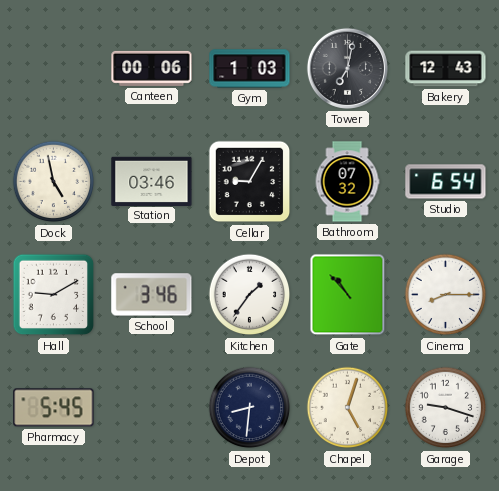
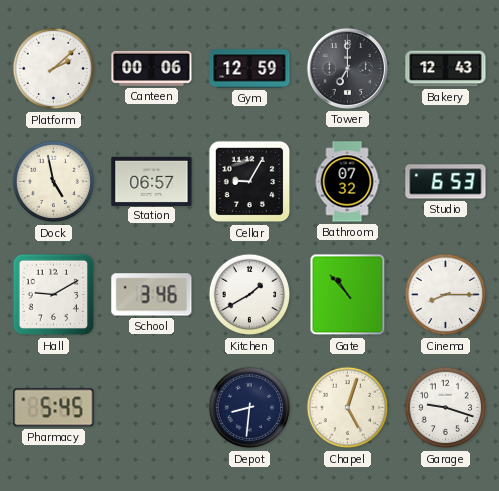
Platform: none -> 2:08 (54, 69)
Gym: 1:03 -> 12:59 (250, 69)
Tower: 7:02 -> 7:00 (347, 68)
Station: 03:46 -> 06:57 (152, 181)
Studio: 6:54 -> 6:53 (446, 182)
Kitchen: 1:36 -> 1:40 (250, 295)
